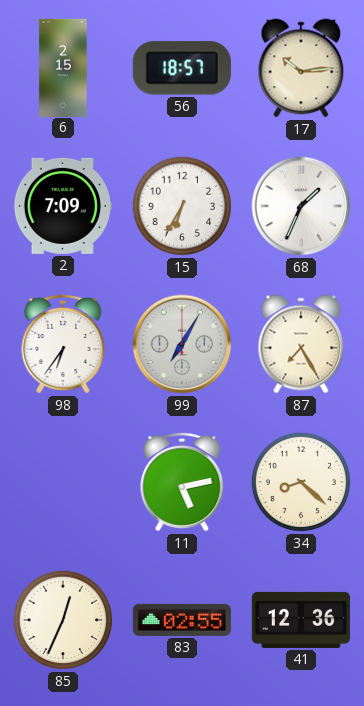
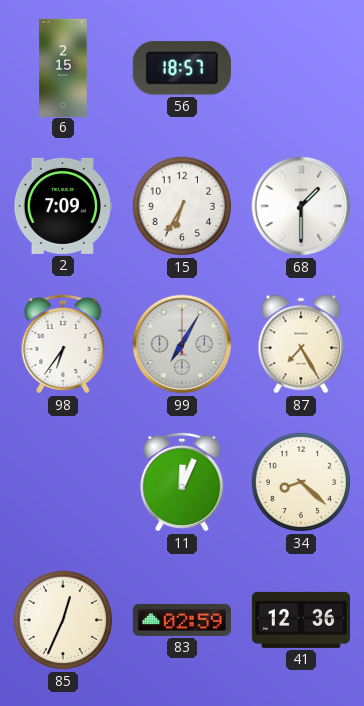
17: 10:14 -> none (301, 68)
68: 1:34 -> 1:30 (301, 206)
11: 5:13 -> 12:04 (182, 482)
83: 02:55 -> 02:59 (182, 620)
